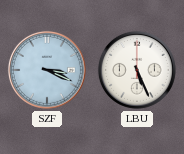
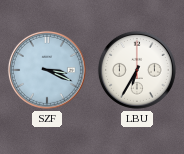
LBU: 5:26 -> 6:35 (137, 70)
